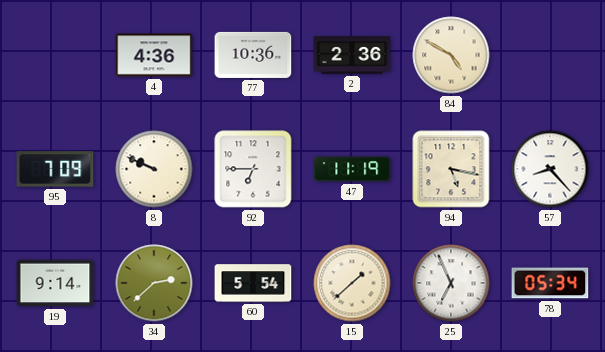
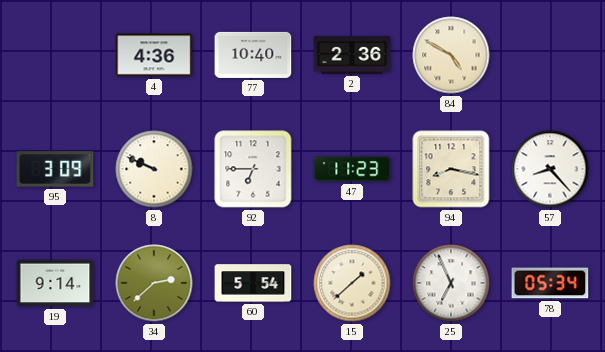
77: 10:36 -> 10:40 (253, 55)
95: 7:09 -> 3:09 (55, 169)
47: 11:19 -> 11:23 (352, 169)
94: 5:17 -> 8:17 (451, 169)
